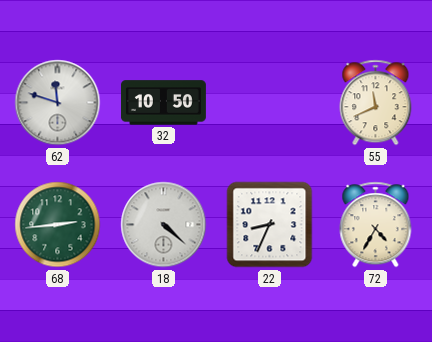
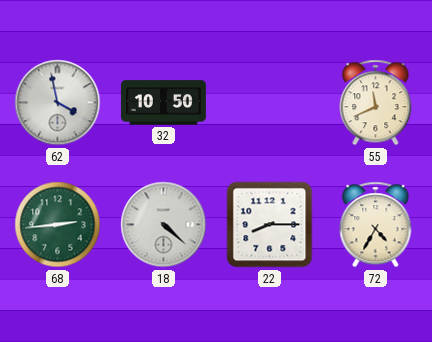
62: 11:48 -> 3:58 (58, 103)
22: 8:34 -> 8:15 (270, 225)
